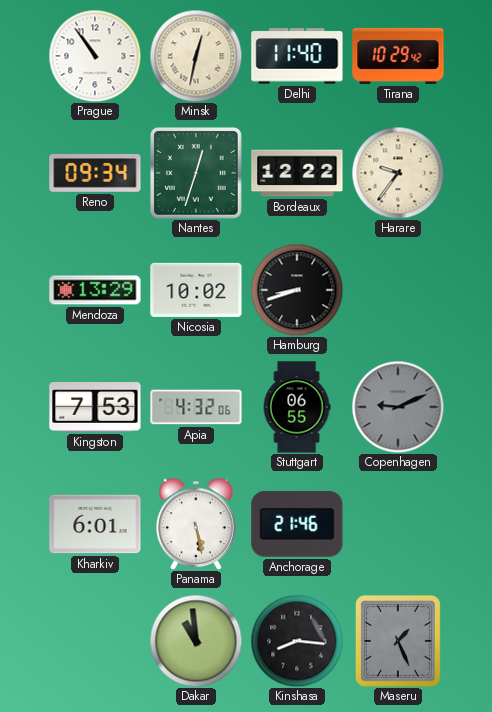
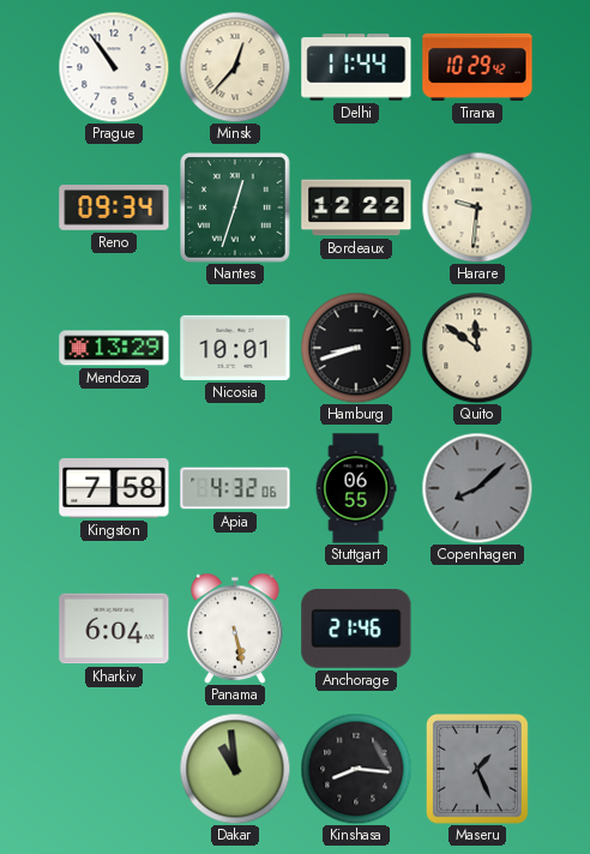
Minsk: 12:32 -> 12:37 (235, 67)
Delhi: 11:40 -> 11:44 (356, 67)
Harare: 9:36 -> 9:31 (477, 208)
Nicosia: 10:02 -> 10:01 (235, 348)
Quito: none -> 11:51 (477, 348)
Kingston: 7:53 -> 7:58 (114, 489)
Copenhagen: 9:11 -> 8:08 (477, 488)
Kharkiv: 6:01 -> 6:04 (114, 629)
